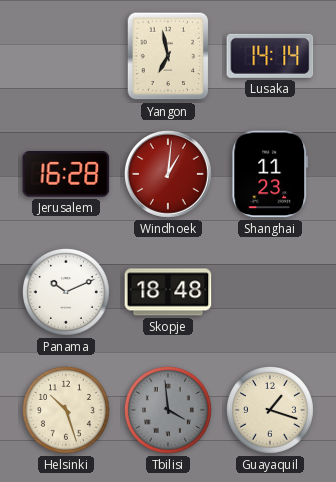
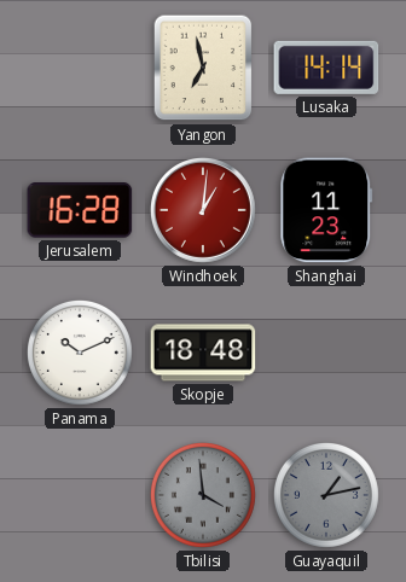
Helsinki: 10:27 -> none (66, 410)
Guayaquil: 1:18 -> 1:13 (326, 495)
Guayaquil dial: cream -> grey (326, 495)
